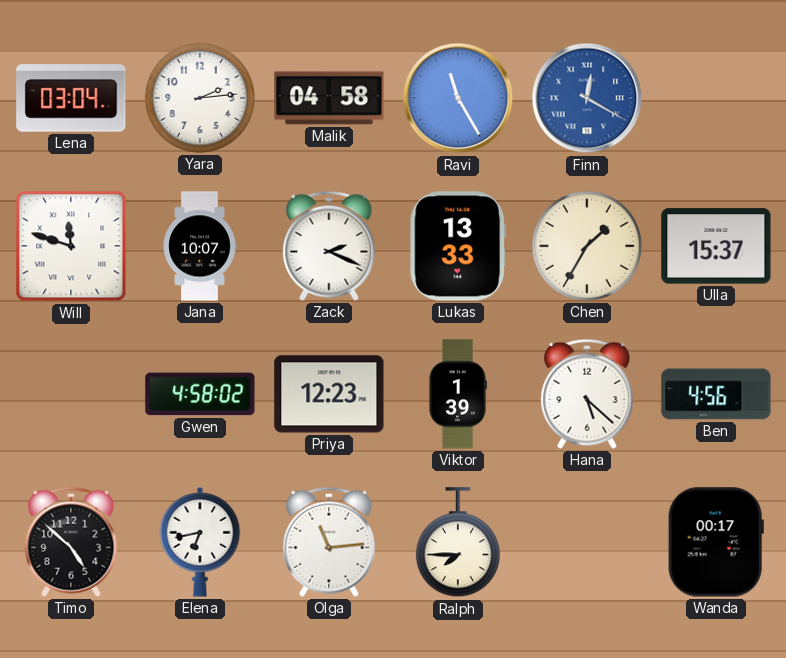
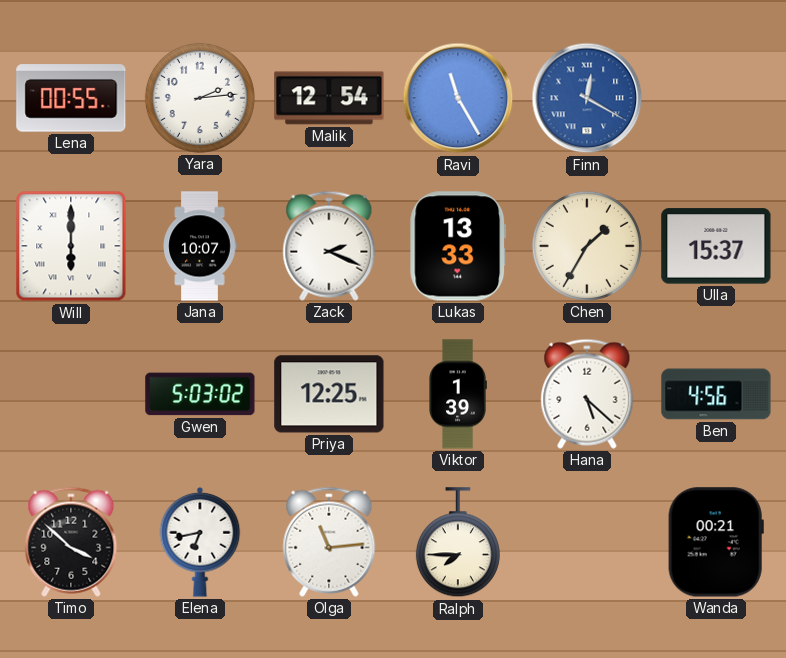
Lena: 03:04 -> 00:55 (71, 98)
Malik: 04:58 -> 12:54 (329, 98)
Will: 11:48 -> 6:00 (71, 246)
Gwen: 4:58 -> 5:03 (200, 394)
Priya: 12:23 -> 12:25 (329, 394)
Timo: 4:52 -> 3:52 (71, 542)
Wanda: 00:17 -> 00:21 (716, 542)
